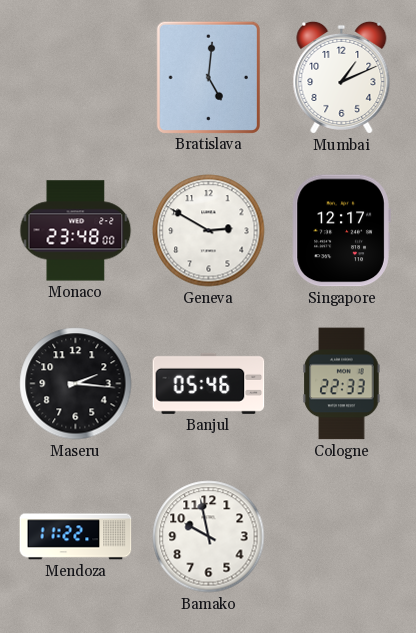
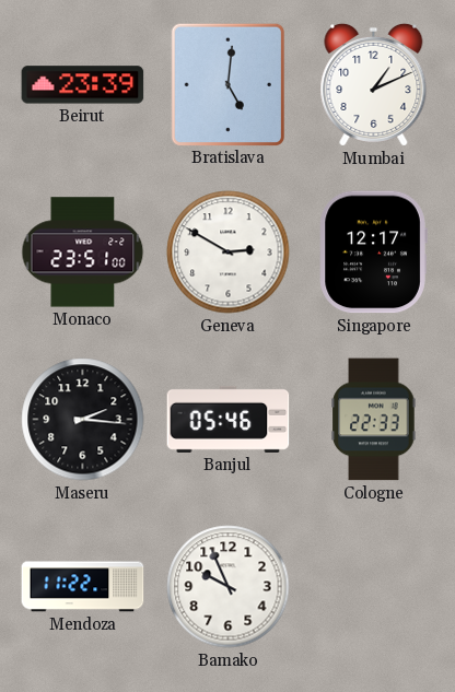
Beirut: none -> 23:39 (83, 85)
Monaco: 23:48 -> 23:51 (83, 253)
Bamako: 9:58 -> 9:56 (229, 587)
